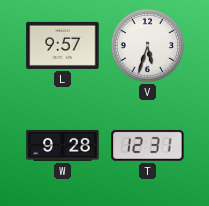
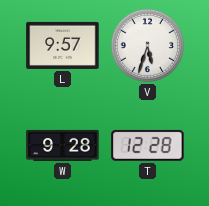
T: 12:31 -> 12:28 (148, 145)
